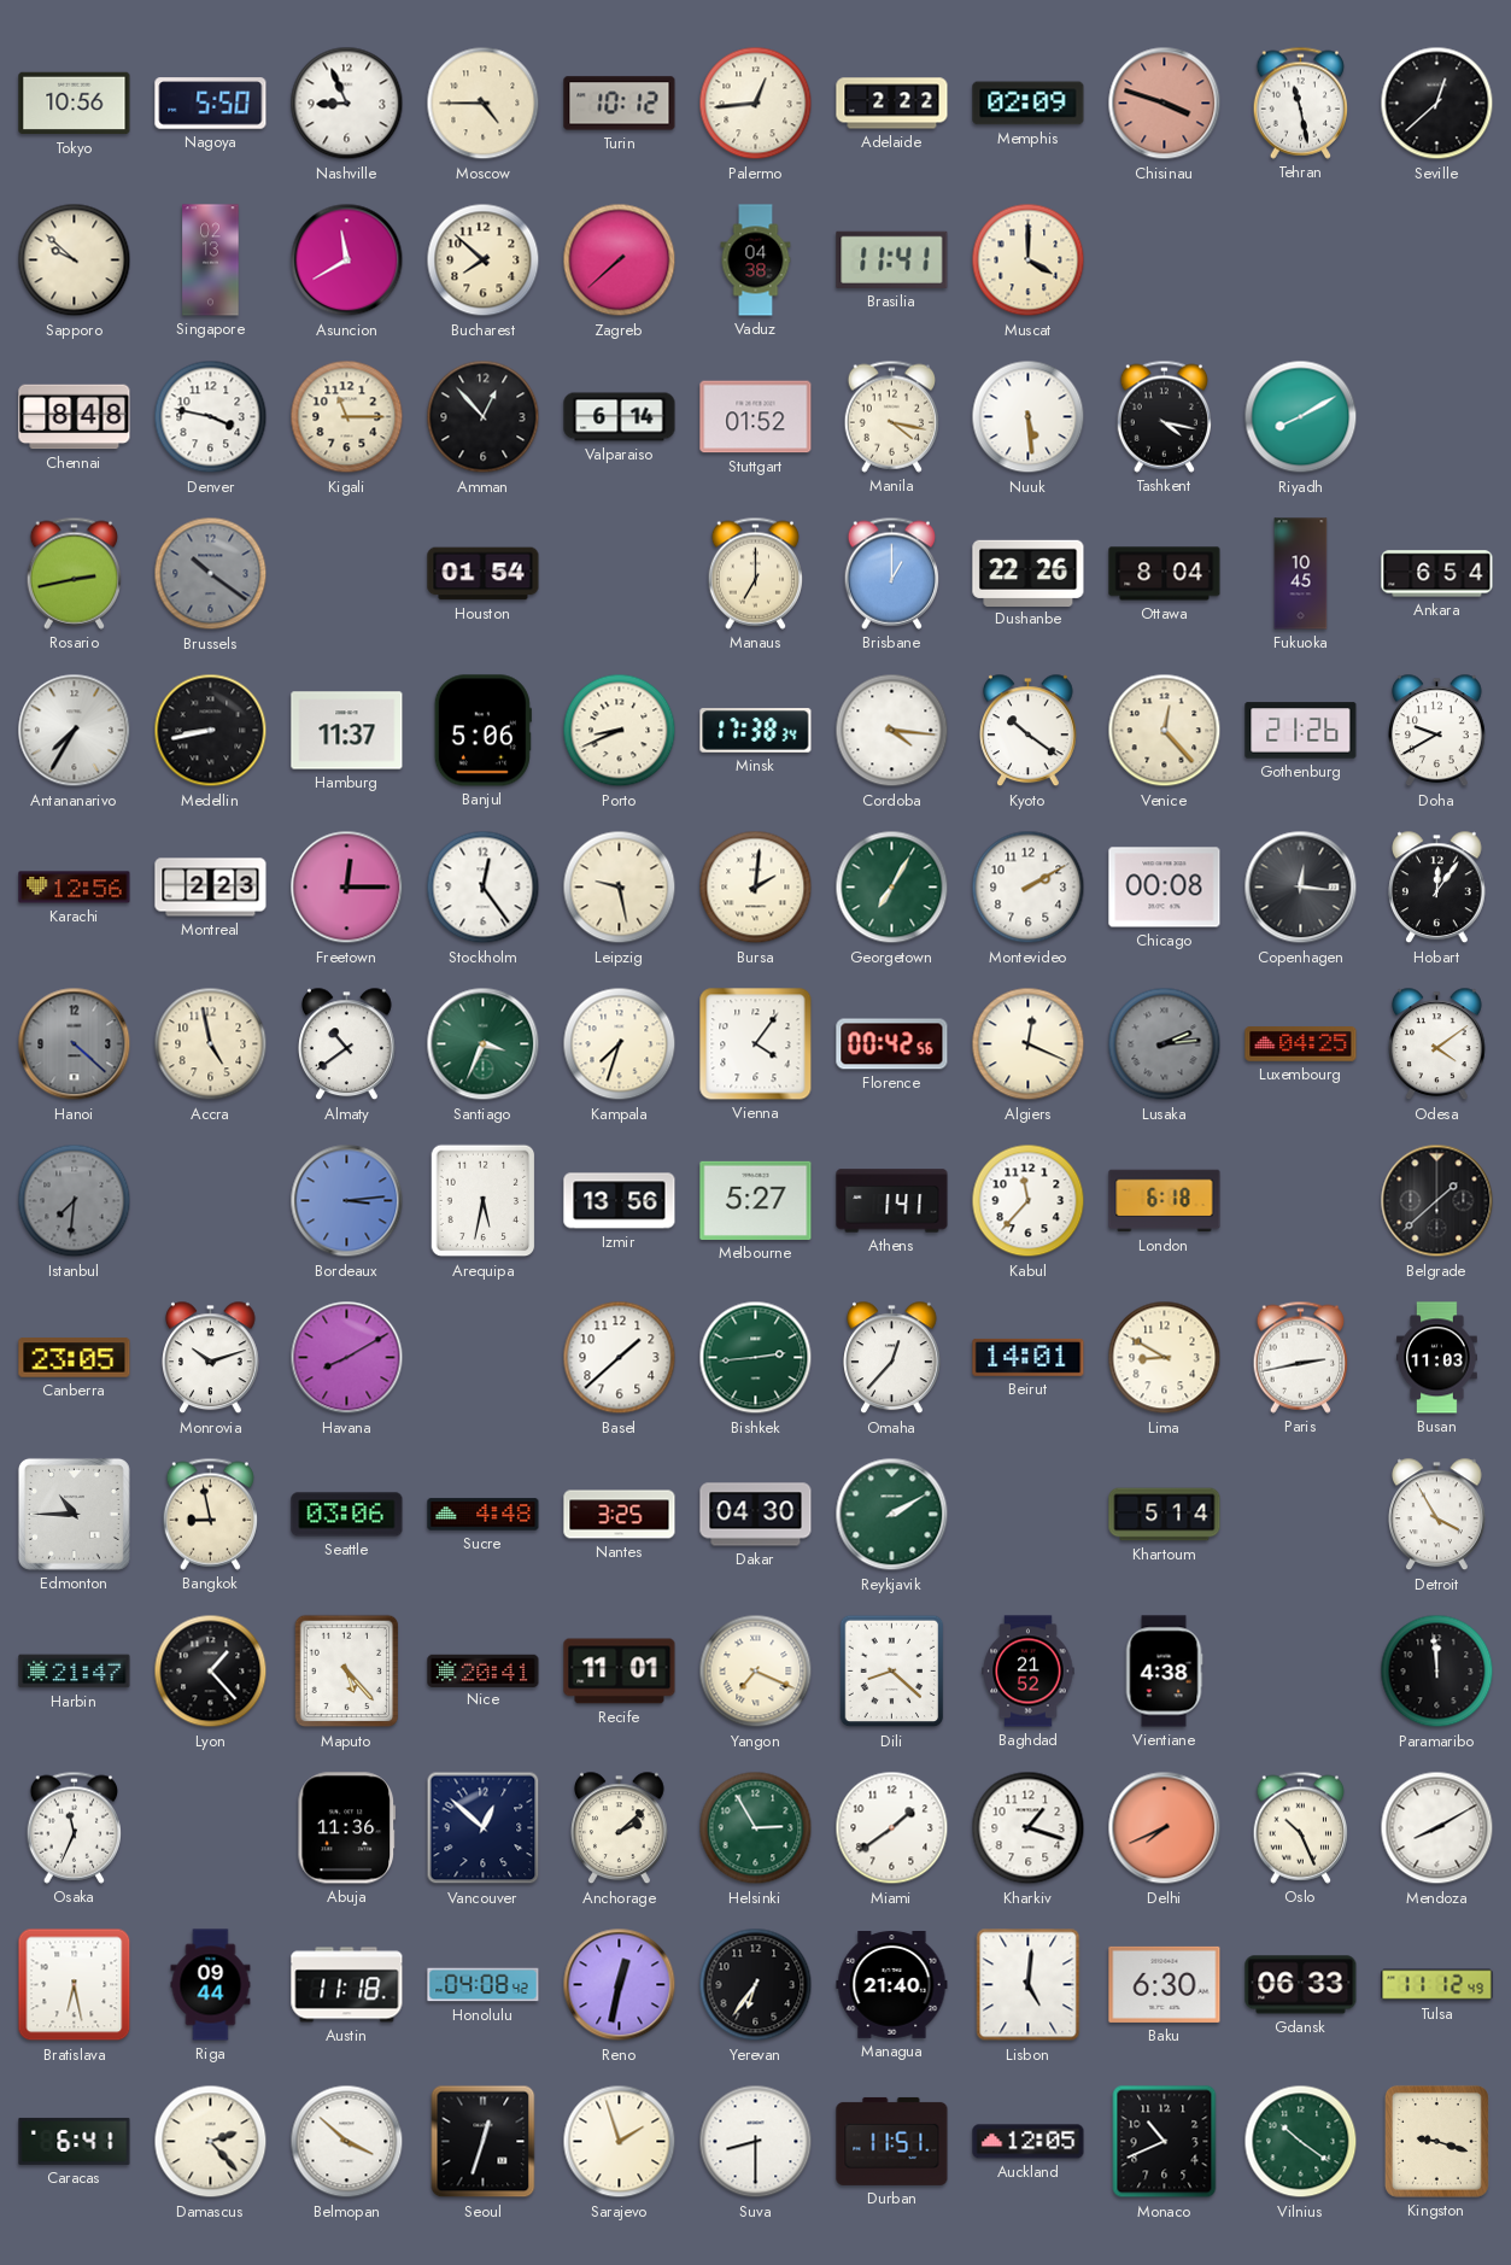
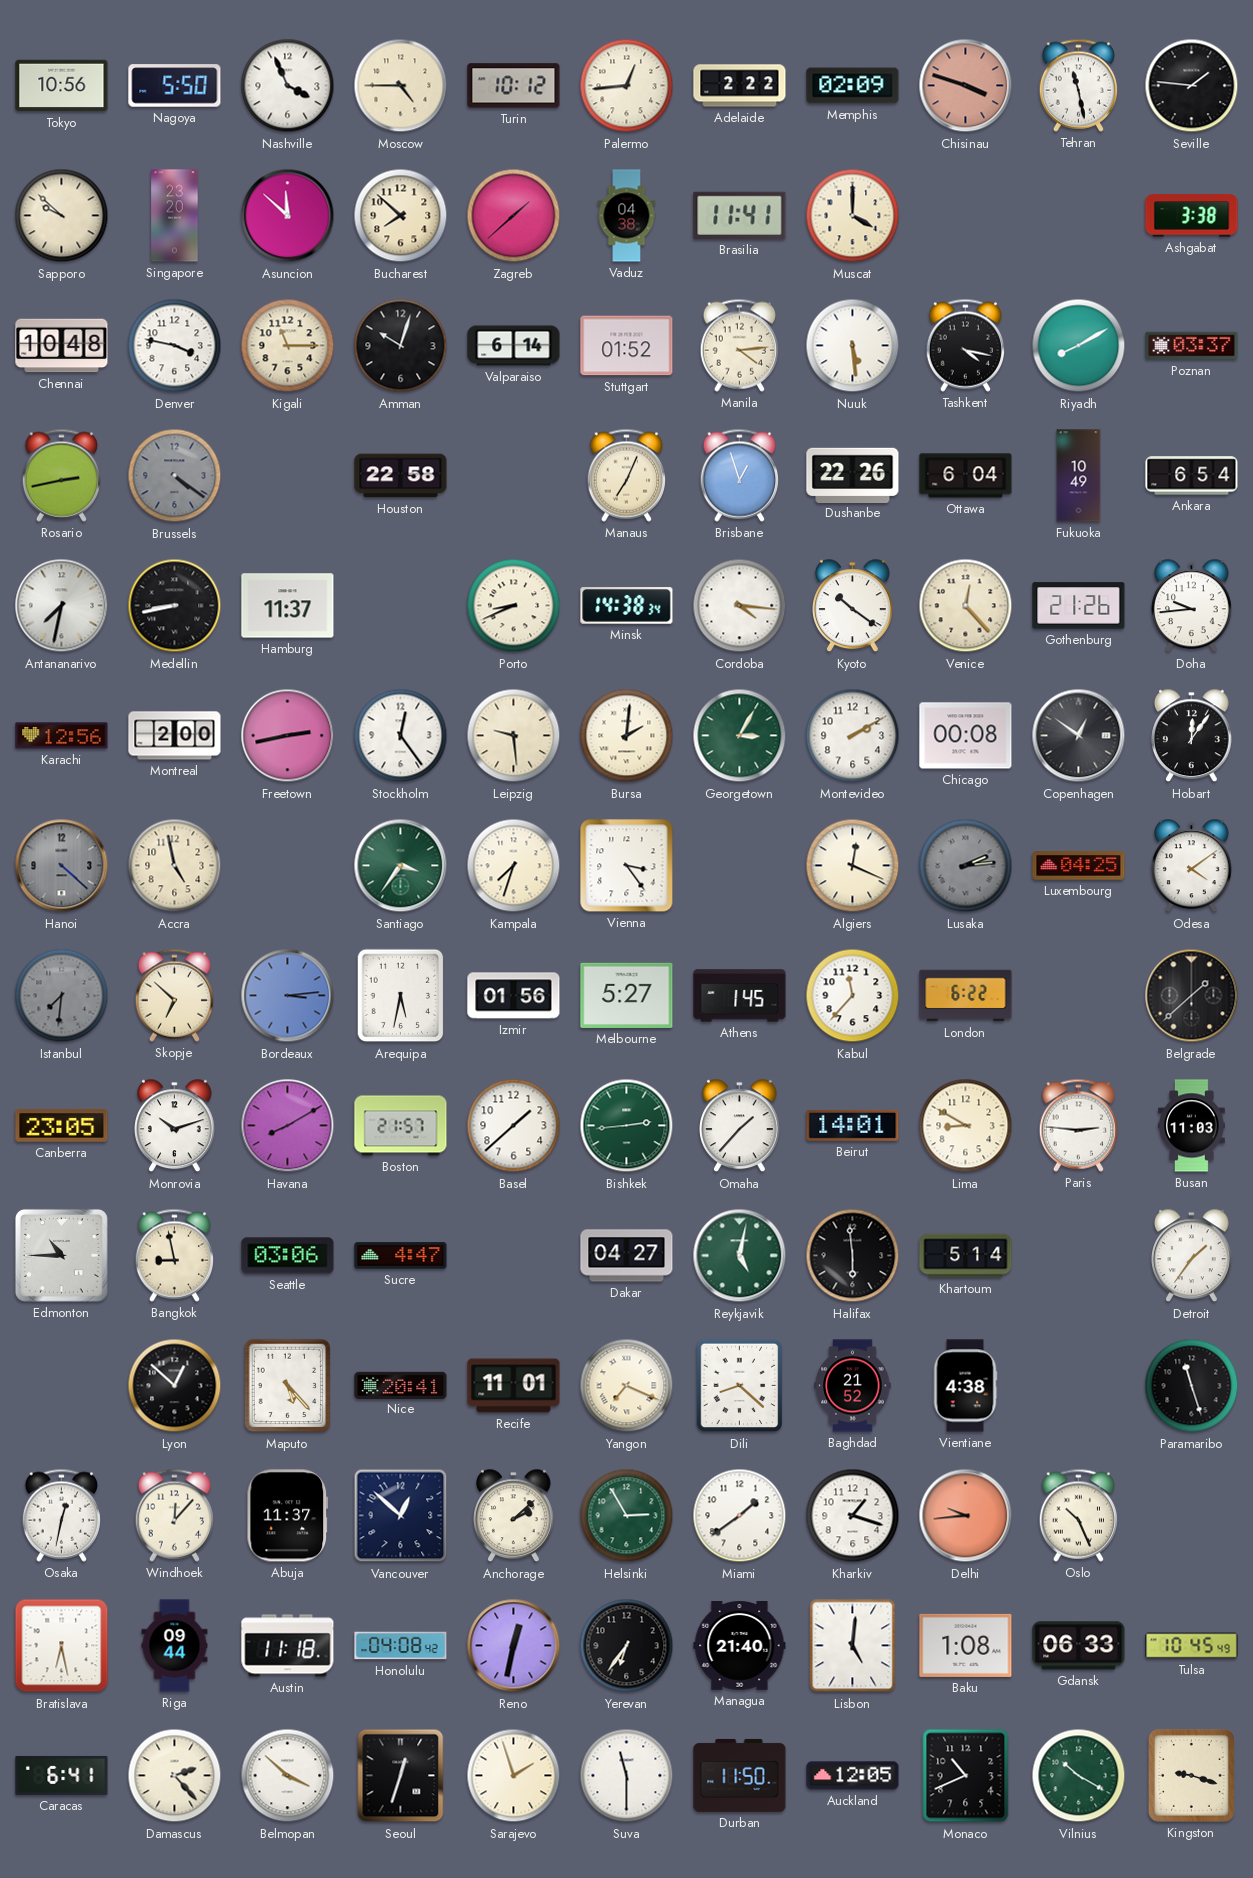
Nashville: 8:56 -> 3:56 (288, 86)
Seville: 12:38 -> 1:46 (1192, 86)
Singapore: 02:13 -> 23:20 (175, 216)
Asuncion: 11:40 -> 11:52 (288, 216)
Zagreb: 7:38 -> 1:38 (514, 216)
Ashgabat: none -> 3:38 (1192, 216)
Chennai: 8:48 -> 10:48 (62, 346)
Amman: 12:53 -> 10:03 (401, 346)
Manila: 4:17 -> 4:14 (739, 345)
Poznan: none -> 03:37 (1192, 346)
Brussels: 10:21 -> 4:21 (175, 476)
Houston: 01:54 -> 22:58 (401, 476)
Manaus: 7:00 -> 7:04 (626, 475)
Brisbane: 1:00 -> 12:57 (739, 475)
Ottawa: 8:04 -> 6:04 (966, 476)
Fukuoka: 10:45 -> 10:49 (1079, 476)
Antananarivo: 7:35 -> 7:32 (62, 606)
Banjul: 5:06 -> none (482, 731)
Minsk: 17:38 -> 14:38 (627, 606)
Doha: 9:40 -> 9:44 (1192, 606)
Montreal: 2:23 -> 2:00 (175, 736)
Freetown: 12:15 -> 2:43 (288, 736)
Leipzig: 9:28 -> 9:29 (514, 736)
Georgetown: 7:05 -> 3:05 (740, 736)
Copenhagen: 12:16 -> 12:51 (1079, 736)
Almaty: 10:39 -> none (347, 1044)
Santiago: 3:34 -> 3:36 (401, 866)
Vienna: 4:06 -> 3:24 (627, 866)
Florence: 00:42 -> none (892, 1044)
Skopje: none -> 6:52 (174, 995)
Izmir: 13:56 -> 01:56 (514, 996)
Athens: 1:41 -> 1:45 (740, 996)
London: 6:18 -> 6:22 (966, 996)
Boston: none -> 21:57 (401, 1126)
Omaha: 12:37 -> 1:37 (740, 1126)
Paris: 2:43 -> 2:46 (1078, 1125)
Sucre: 4:48 -> 4:47 (401, 1256)
Nantes: 3:25 -> none (620, 1515)
Dakar: 04:30 -> 04:27 (627, 1256)
Reykjavik: 2:10 -> 5:02 (740, 1256)
Halifax: none -> 5:59 (853, 1256)
Detroit: 3:55 -> 1:36 (1192, 1256)
Harbin: 21:47 -> none (75, 1672)
Lyon: 1:23 -> 12:52 (175, 1386)
Paramaribo: 11:59 -> 11:27 (1192, 1386)
Osaka: 11:34 -> 12:32 (61, 1515)
Windhoek: none -> 12:07 (174, 1515)
Abuja: 11:36 -> 11:37 (288, 1516)
Delhi: 7:41 -> 9:44 (966, 1516)
Mendoza: 8:10 -> none (1437, 1828)
Baku: 6:30 -> 1:08 (966, 1645)
Tulsa: 11:12 -> 10:45 (1192, 1646)
Suva: 8:30 -> 11:30 (627, 1776)
Durban: 11:51 -> 11:50 (740, 1775)
Vilnius: 10:21 -> 10:20 (1079, 1776)
